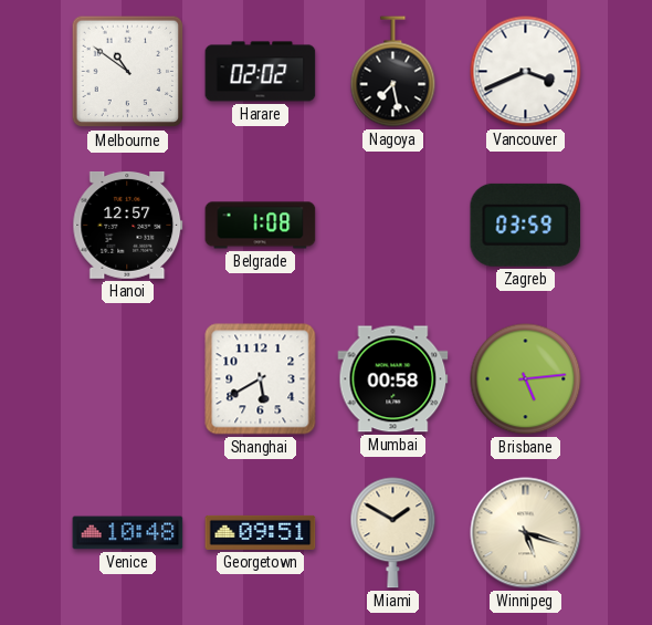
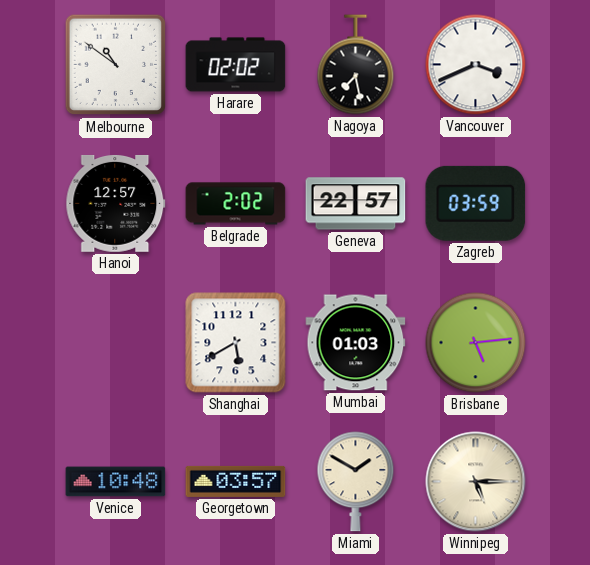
Belgrade: 1:08 -> 2:02 (236, 204)
Geneva: none -> 22:57 (356, 204)
Mumbai: 00:58 -> 01:03 (356, 343)
Georgetown: 09:51 -> 03:57 (236, 481)
Winnipeg: 5:18 -> 5:15 (476, 482)
